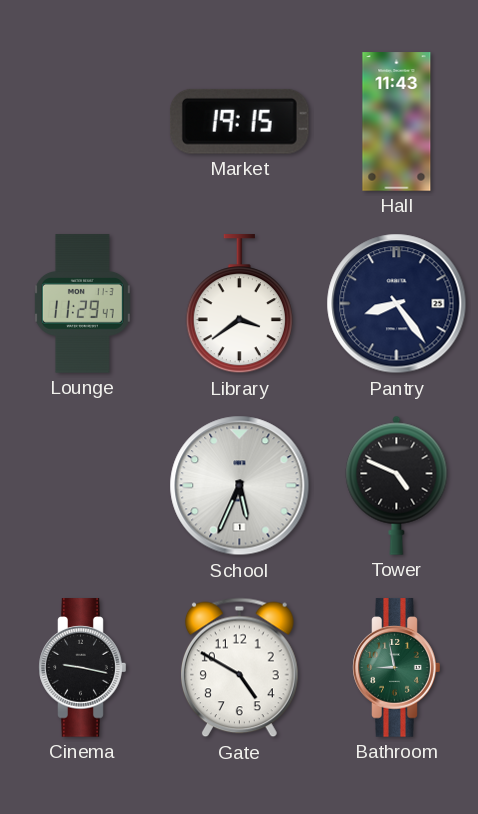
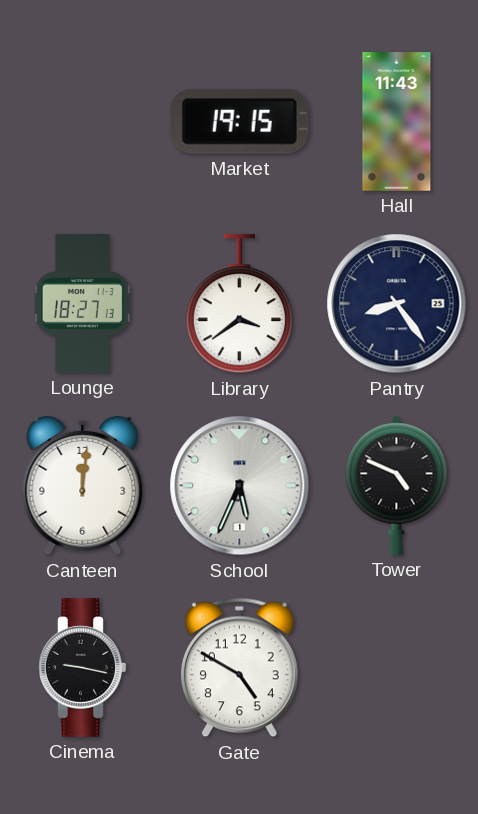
Lounge: 11:29 -> 18:27 (82, 304)
Canteen: none -> 12:01 (83, 487)
Bathroom: 8:58 -> none (397, 668)
